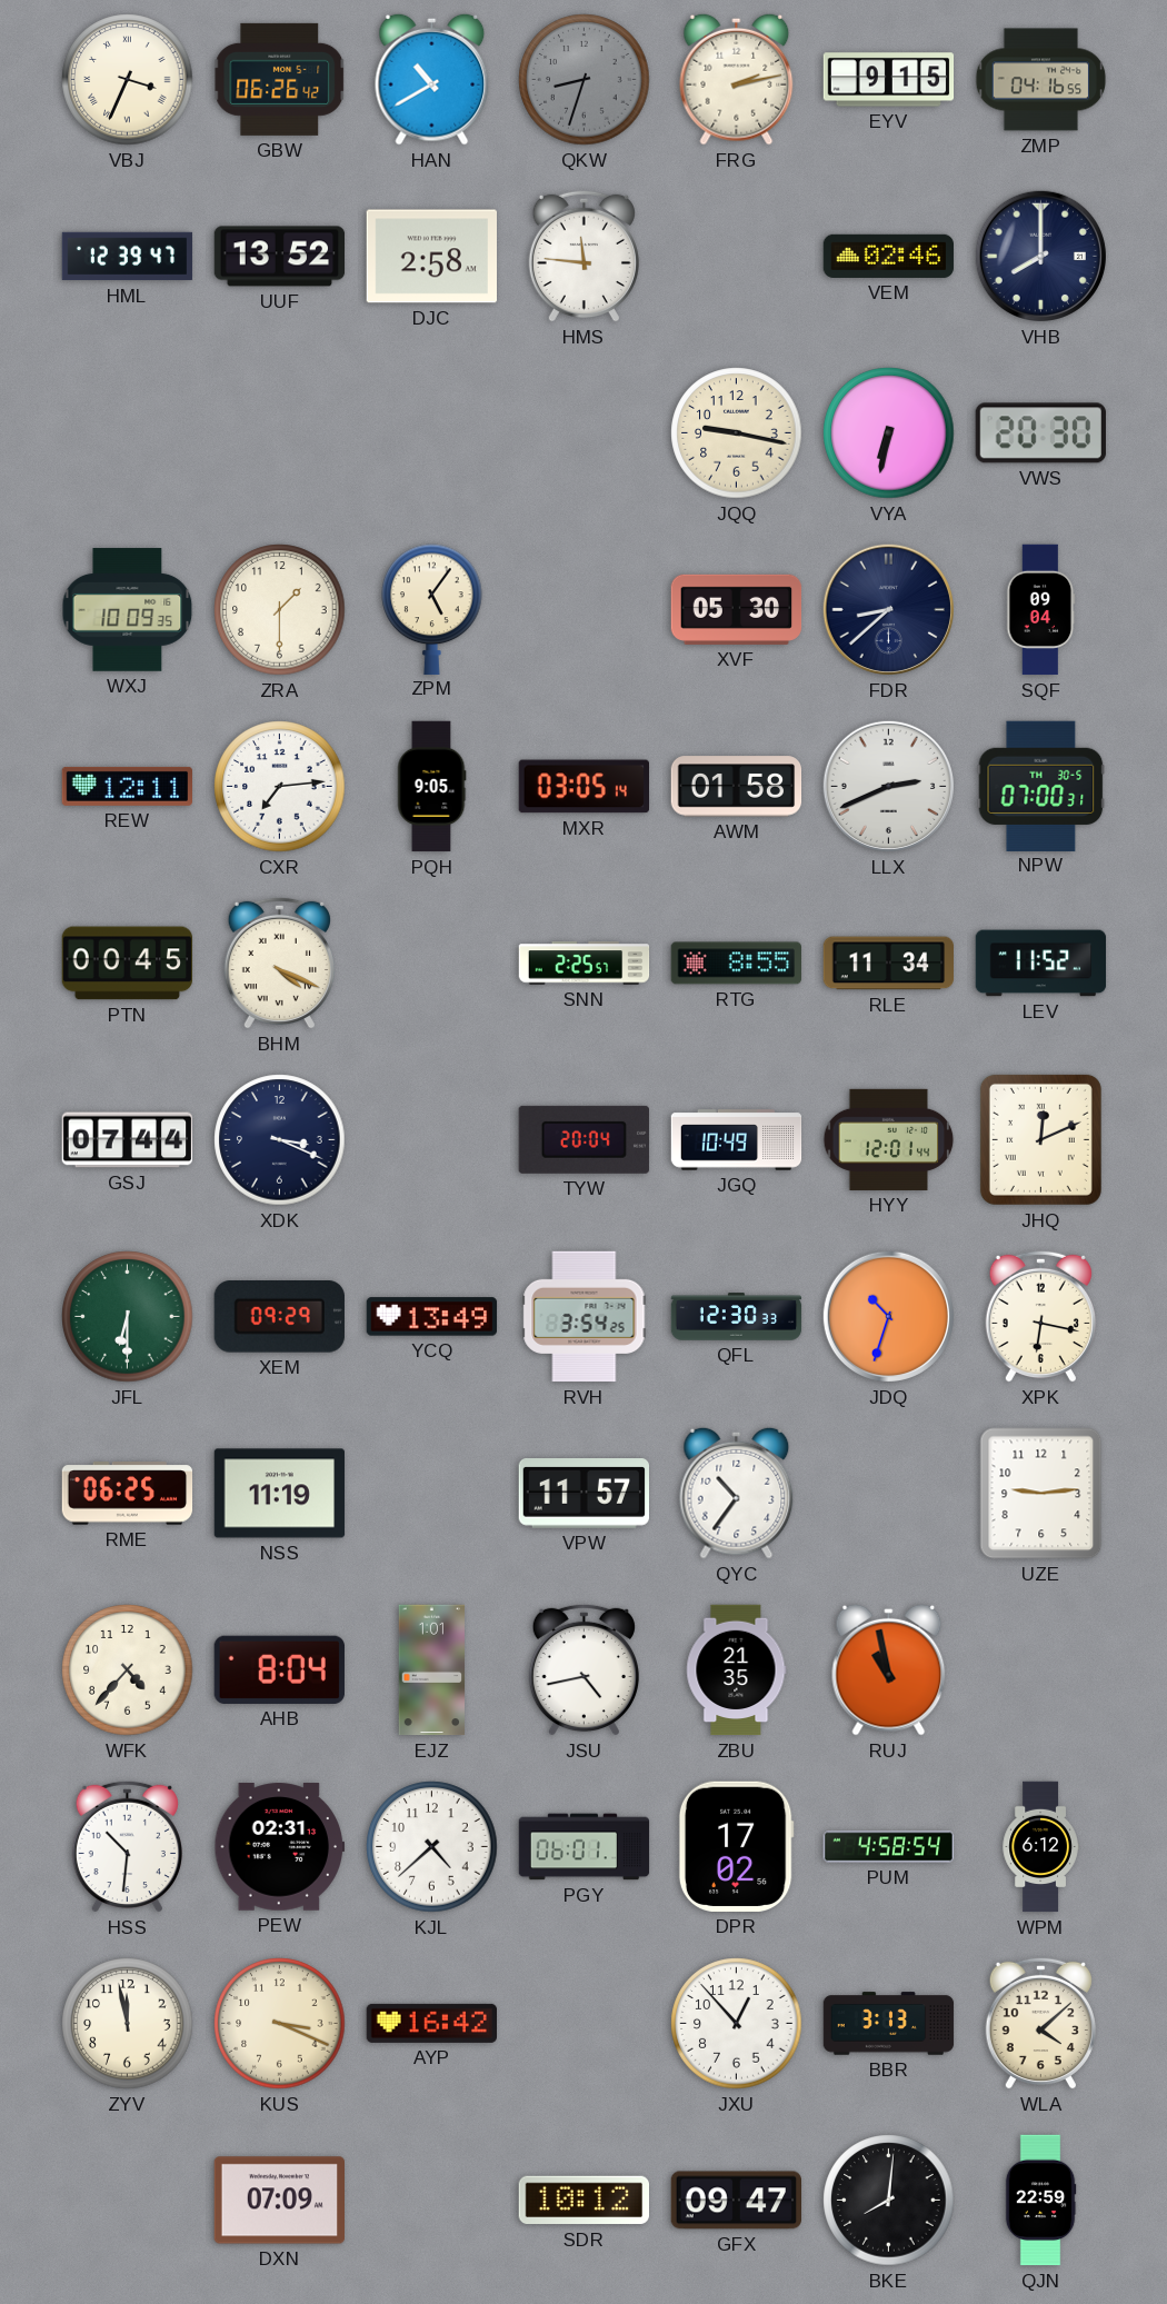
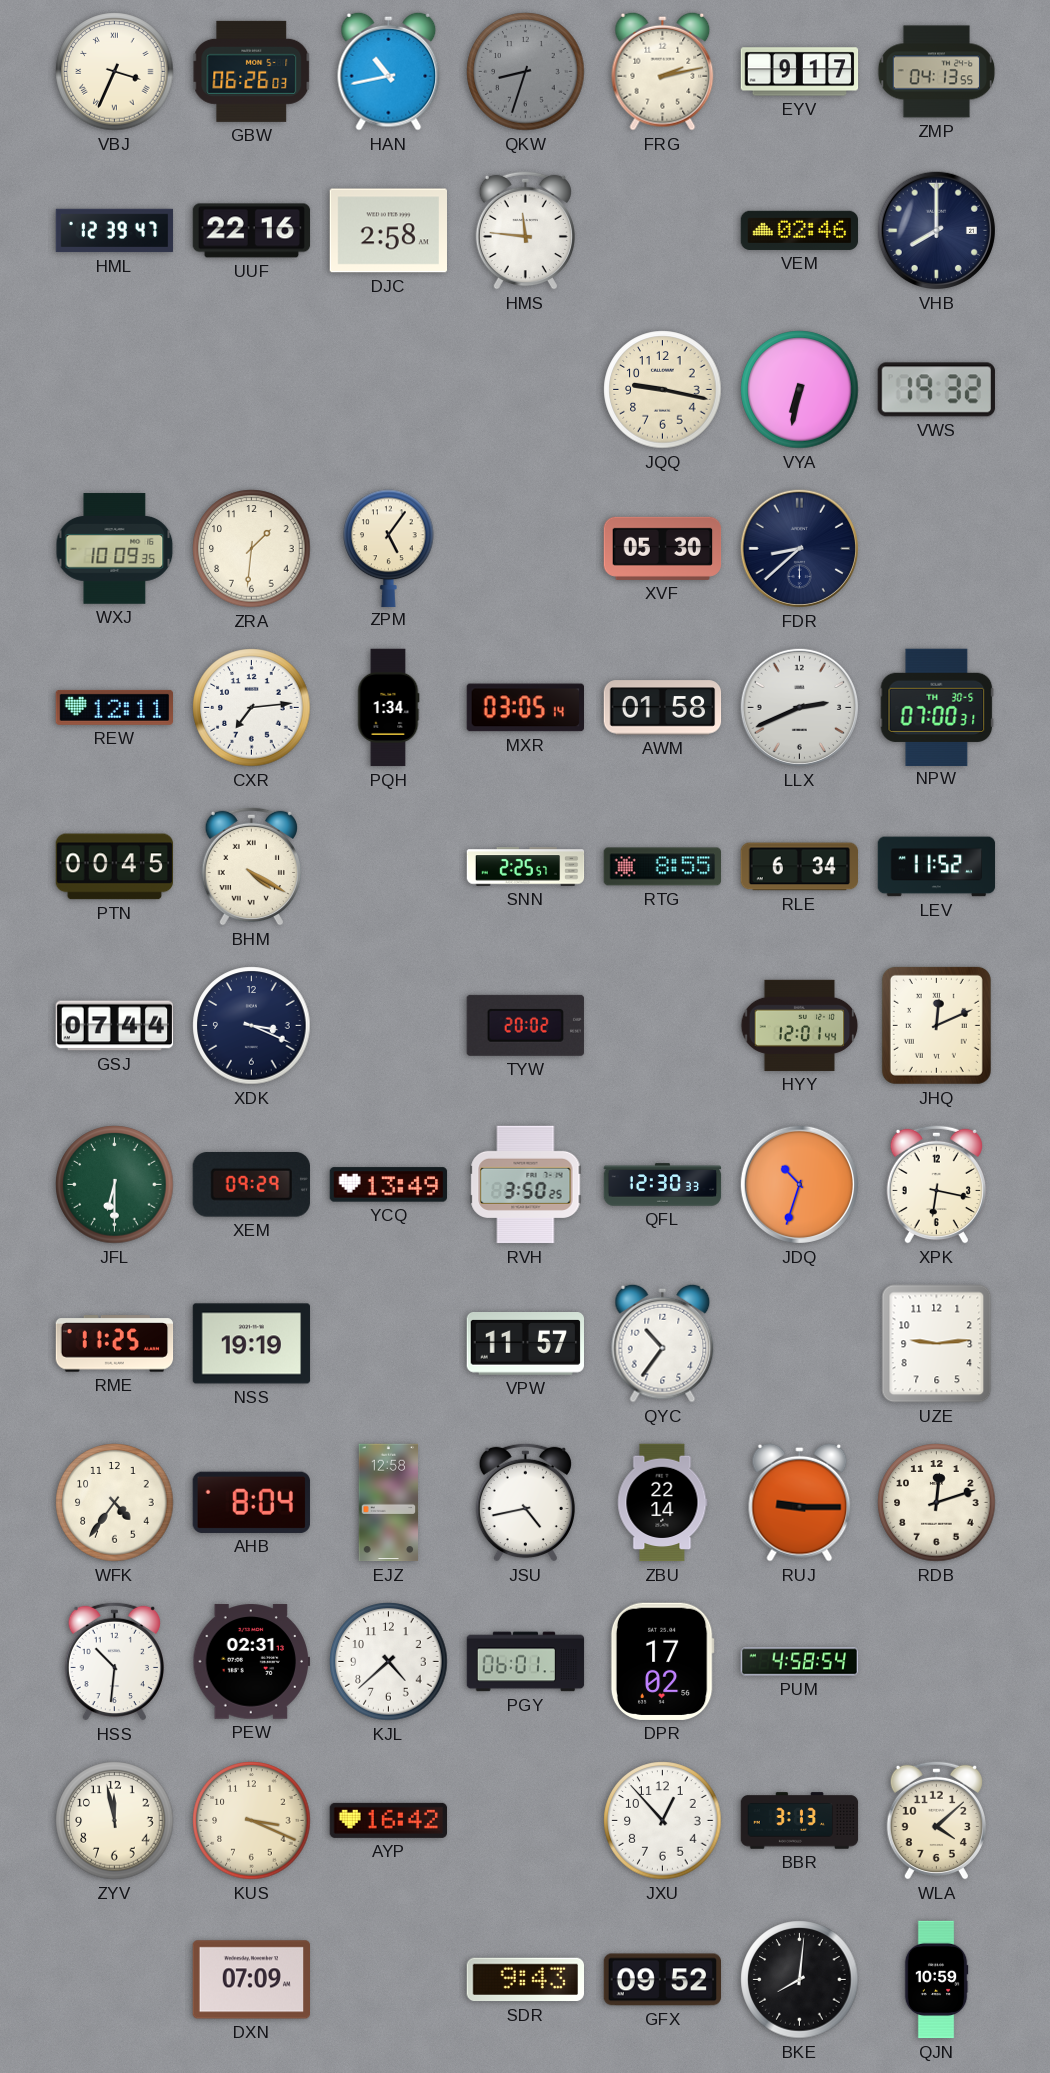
GBW: 06:26:42 -> 06:26:03 (252, 71)
HAN: 10:40 -> 10:43 (389, 71)
EYV: 9:15 -> 9:17 (800, 72)
ZMP: 04:16 -> 04:13 (937, 72)
UUF: 13:52 -> 22:16 (252, 231)
VWS: 20:30 -> 19:32 (936, 390)
ZRA: 1:30 -> 1:31 (252, 549)
SQF: 09:04 -> none (1041, 610)
PQH: 9:05 -> 1:34 (388, 708)
BHM: 4:19 -> 4:20 (251, 866)
RLE: 11:34 -> 6:34 (800, 867)
TYW: 20:04 -> 20:02 (525, 1025)
JGQ: 10:49 -> none (737, 1140)
RVH: 3:54 -> 3:50 (526, 1185)
RME: 06:25 -> 11:25 (115, 1344)
NSS: 11:19 -> 19:19 (252, 1344)
WFK: 4:37 -> 4:36 (115, 1503)
EJZ: 1:01 -> 12:58 (389, 1503)
ZBU: 21:35 -> 22:14 (663, 1503)
RUJ: 10:58 -> 9:15 (800, 1502)
RDB: none -> 12:12 (937, 1503)
WPM: 6:12 -> none (1040, 1847)
SDR: 10:12 -> 9:43 (525, 1980)
GFX: 09:47 -> 09:52 (663, 1980)
QJN: 22:59 -> 10:59 (936, 1980)
